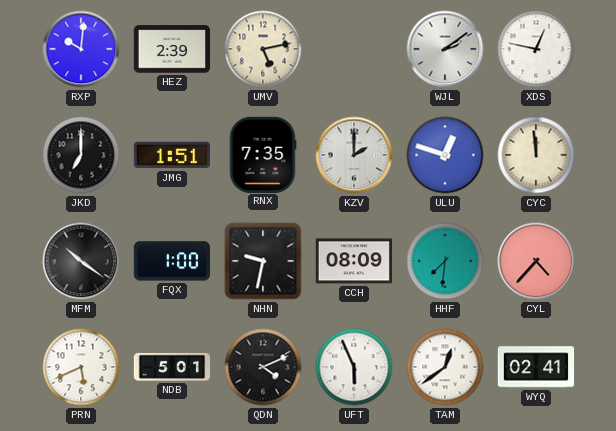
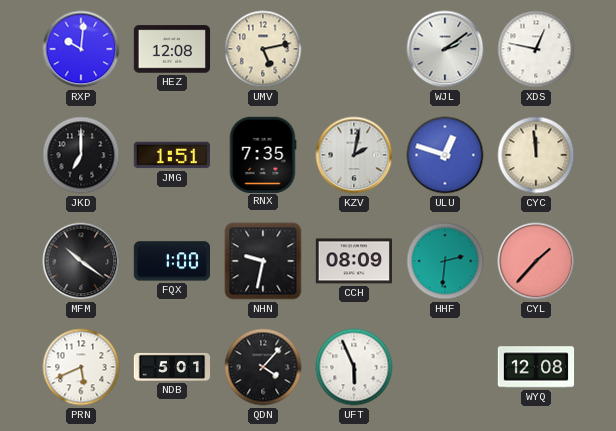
HEZ: 2:39 -> 12:08 (172, 49)
KZV: 2:00 -> 2:02 (354, 155)
HHF: 7:31 -> 2:31 (445, 261)
CYL: 4:37 -> 1:37 (536, 261)
QDN: 4:11 -> 4:07 (263, 367)
TAM: 12:39 -> none (445, 367)
WYQ: 02:41 -> 12:08 (536, 367)
